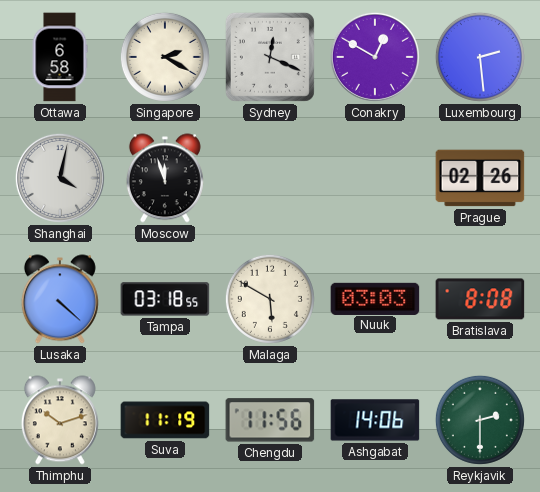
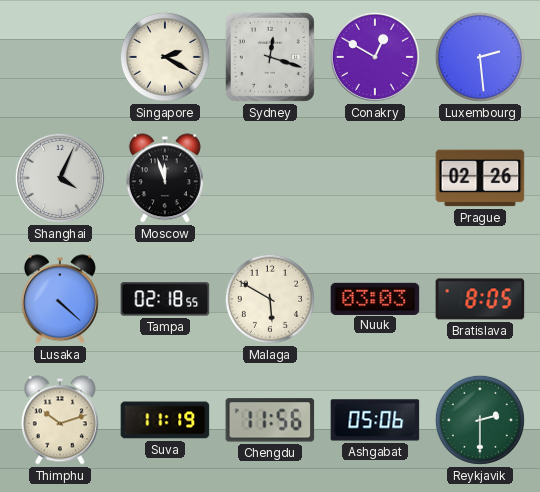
Ottawa: 6:58 -> none (60, 57)
Sydney: 12:19 -> 12:18 (270, 57)
Shanghai: 4:02 -> 4:04 (60, 178)
Tampa: 03:18 -> 02:18 (165, 299)
Bratislava: 8:08 -> 8:05 (480, 299)
Ashgabat: 14:06 -> 05:06 (375, 420)
